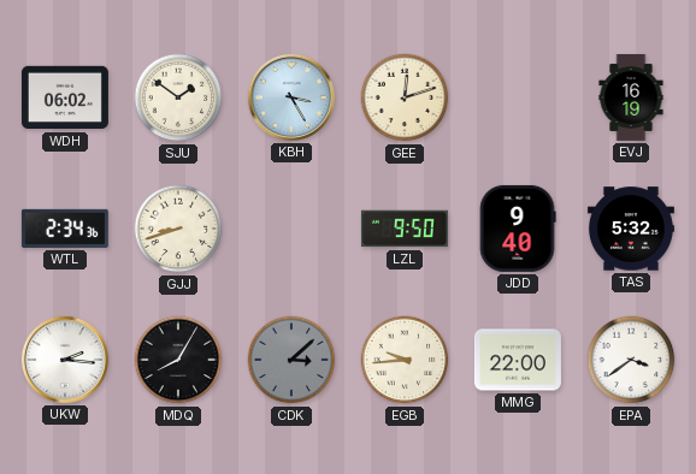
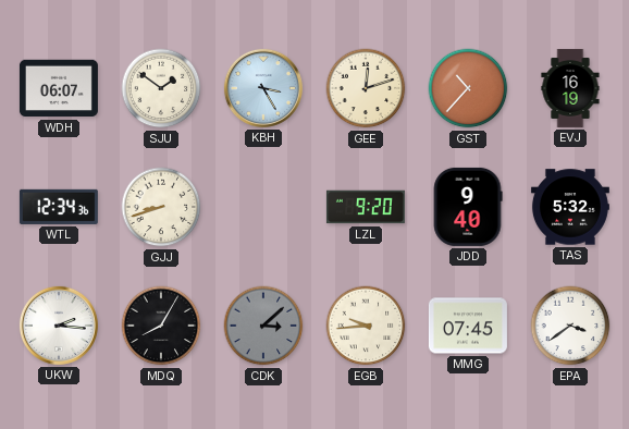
WDH: 06:02 -> 06:07 (59, 88)
GST: none -> 10:37 (468, 88)
WTL: 2:34 -> 12:34 (59, 207)
LZL: 9:50 -> 9:20 (366, 207)
MMG: 22:00 -> 07:45 (468, 326)
